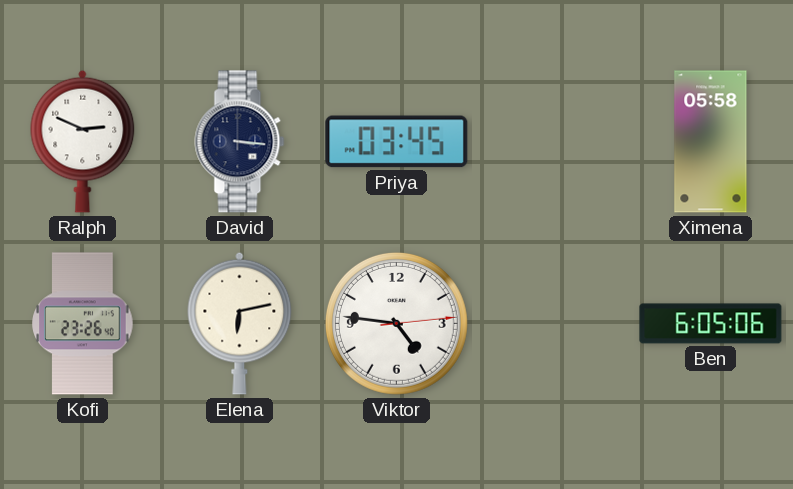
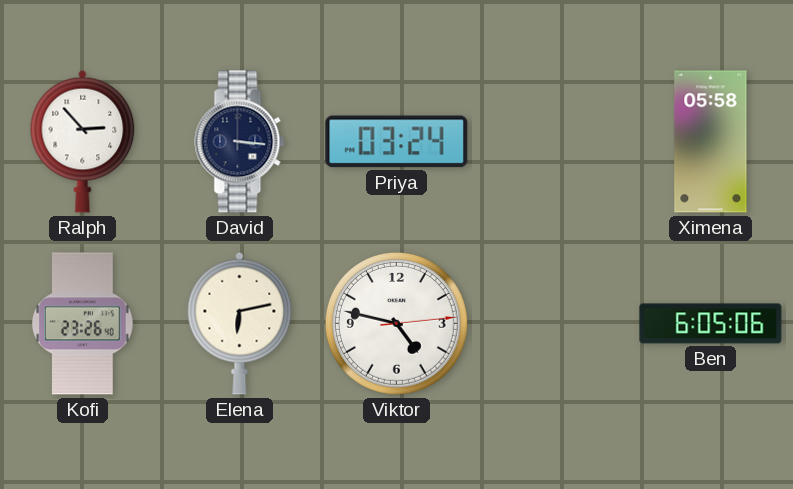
Ralph: 2:49 -> 2:53 (83, 141)
Priya: 03:45 -> 03:24 (397, 142)
Viktor: 4:46 -> 4:47 (396, 323)
